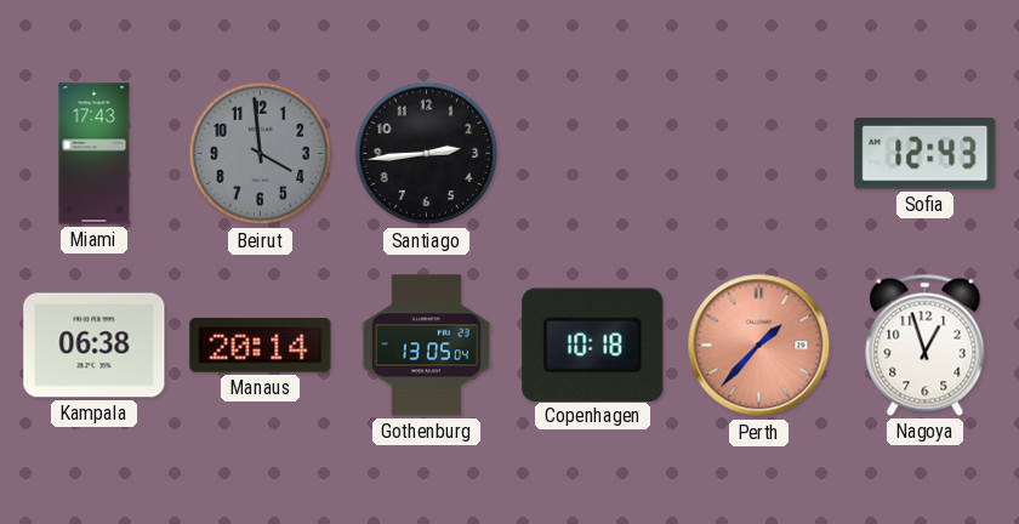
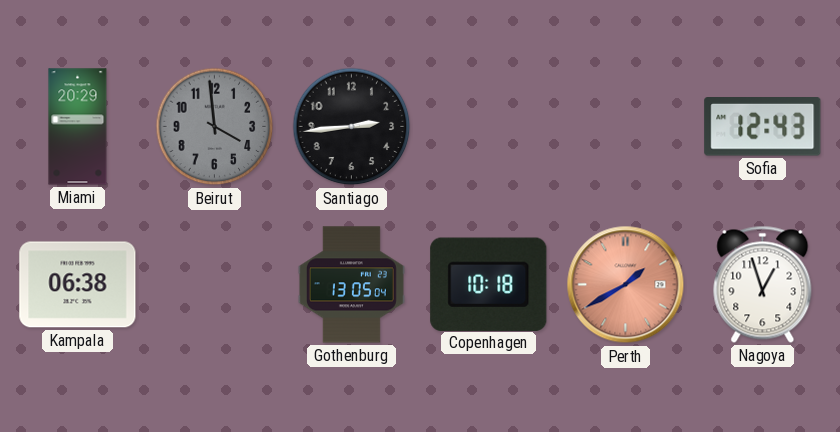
Miami: 17:43 -> 20:29 (78, 127)
Manaus: 20:14 -> none (261, 346)
Perth: 1:37 -> 1:40 (626, 285)
